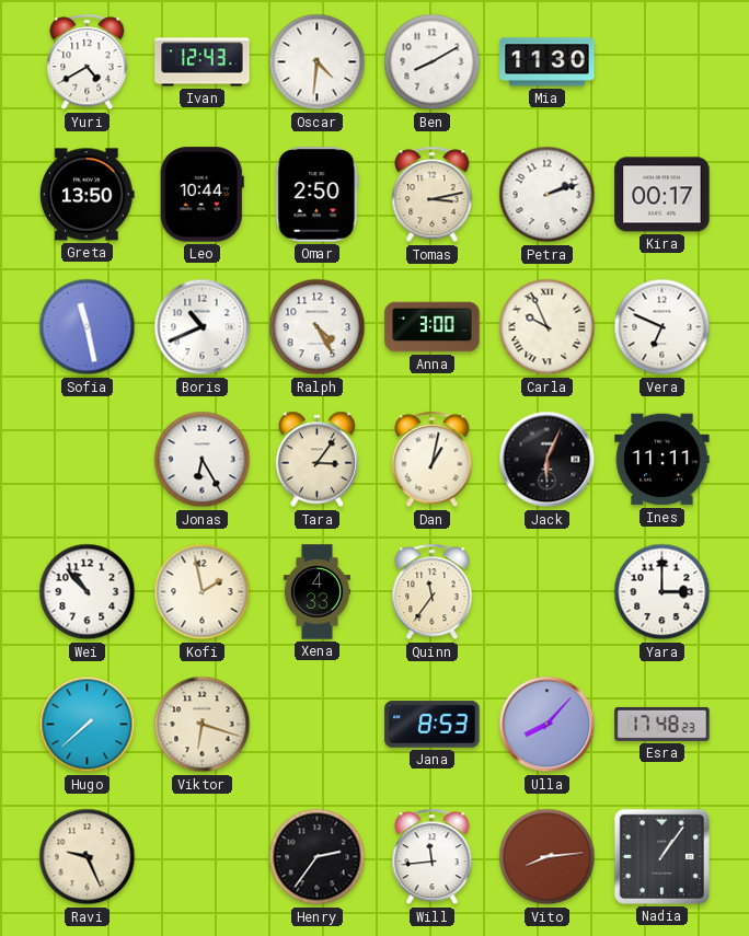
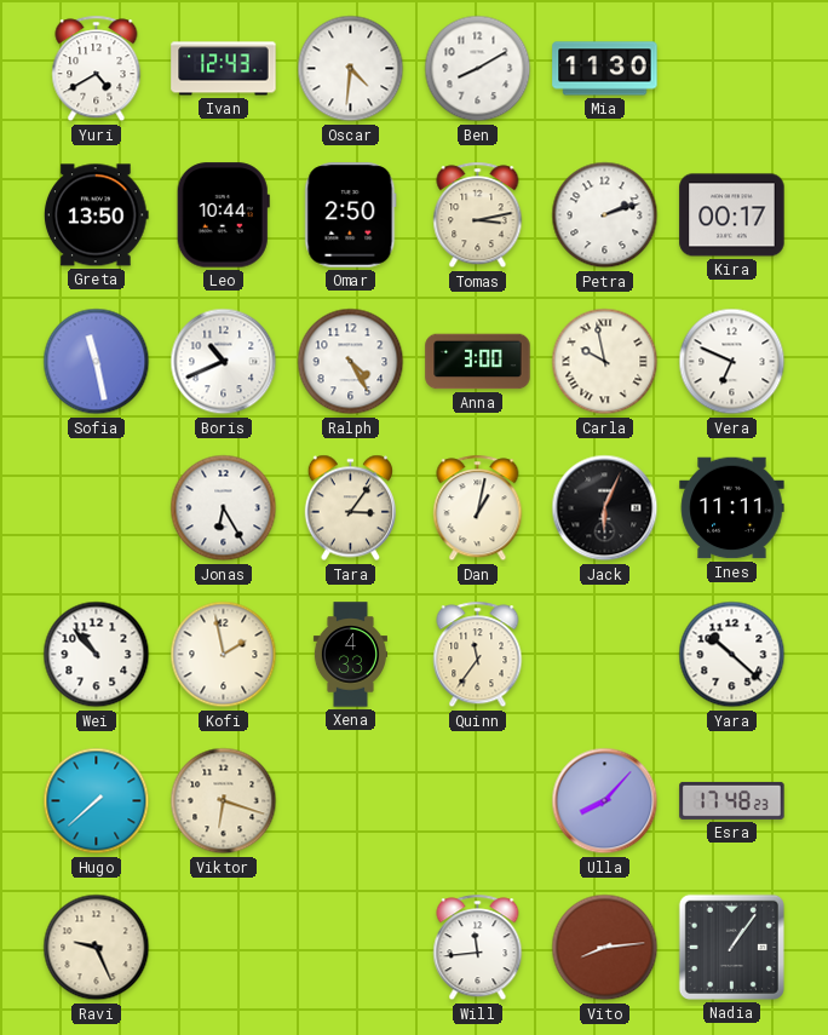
Carla: 9:56 -> 9:58 (605, 362)
Yara: 3:00 -> 10:22 (732, 655)
Jana: 8:53 -> none (433, 725)
Henry: 2:36 -> none (318, 857)
